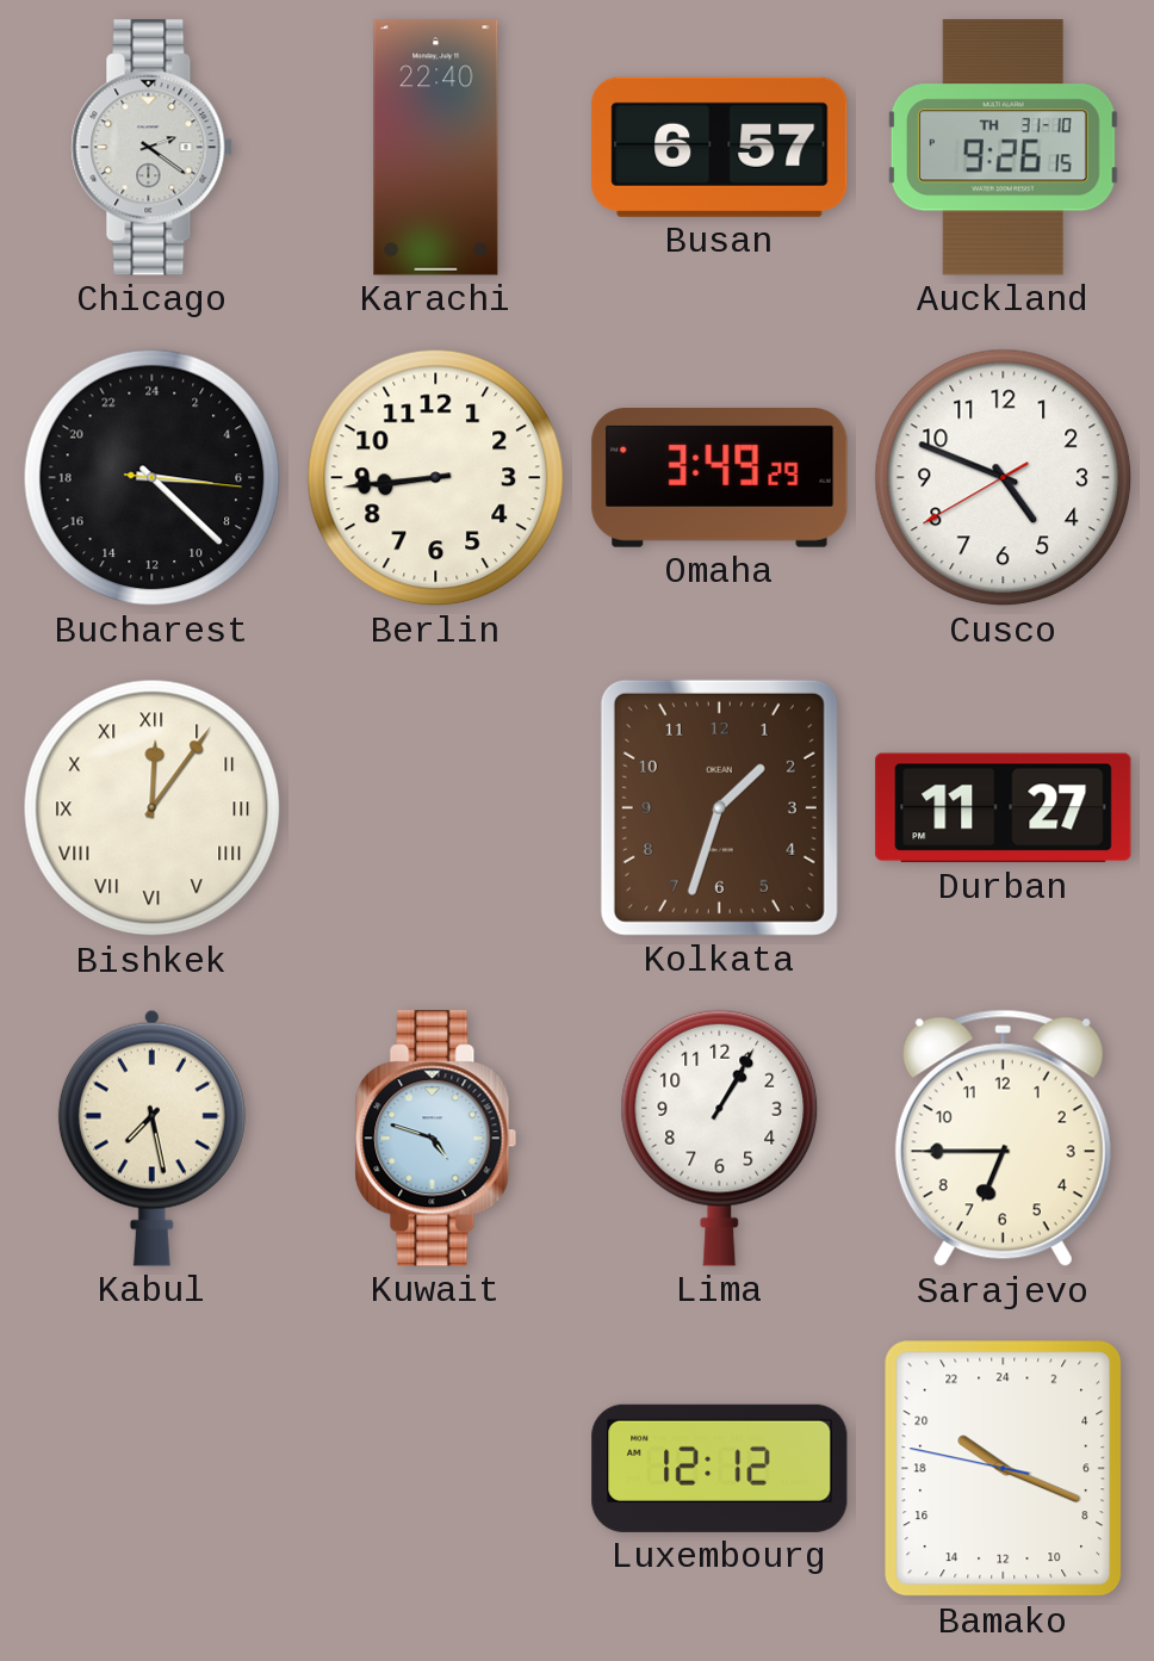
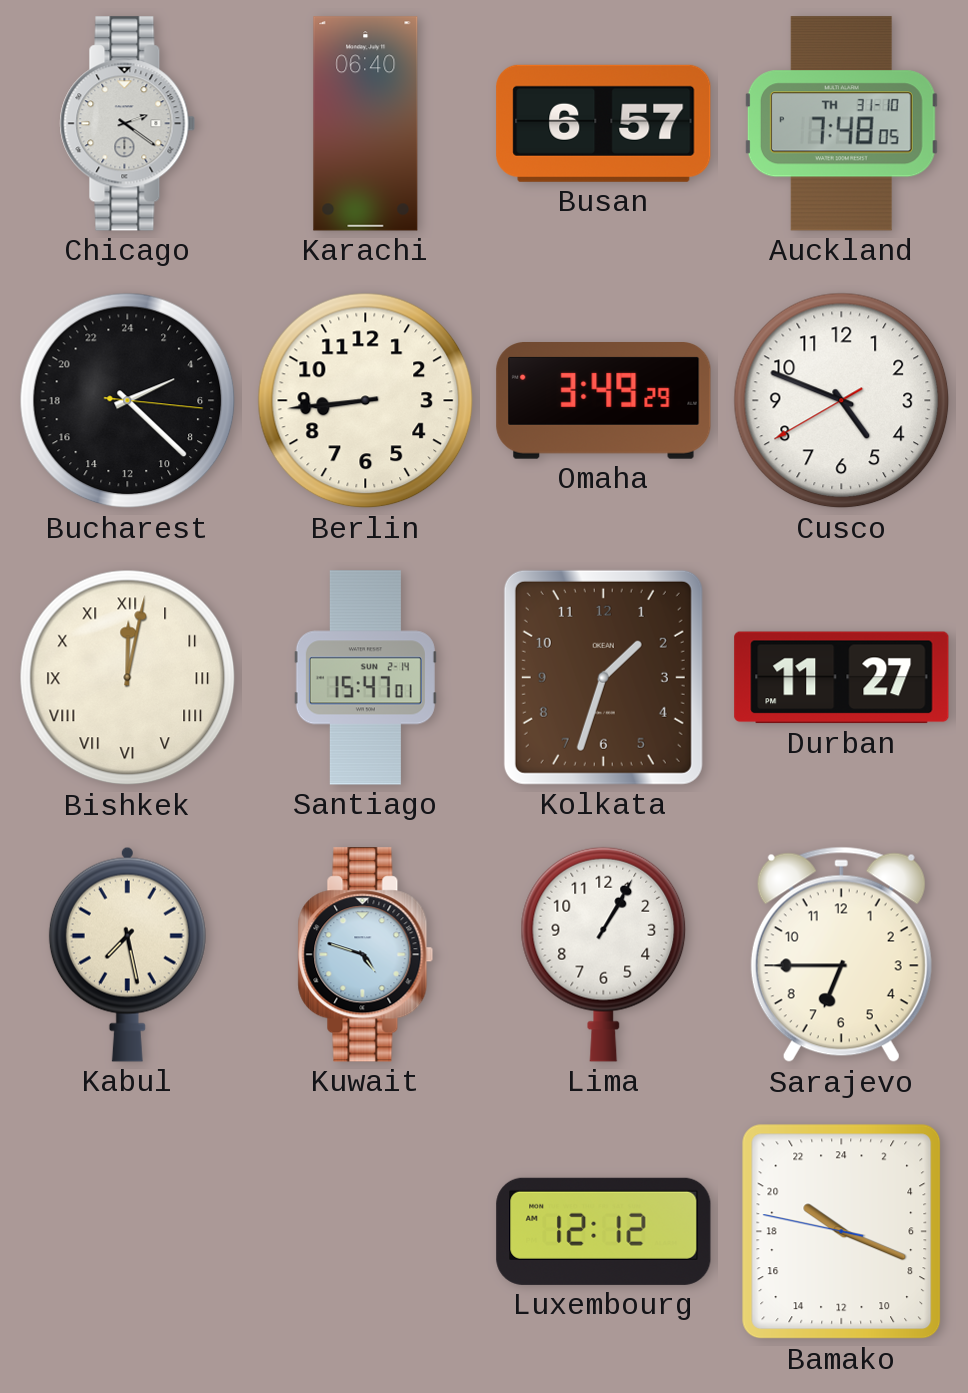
Karachi: 22:40 -> 06:40 (366, 124)
Auckland: 9:26 -> 7:48 (841, 124)
Bucharest: 6:22 -> 4:22 (128, 401)
Bishkek: 12:06 -> 12:02 (128, 678)
Santiago: none -> 15:47 (365, 678)
